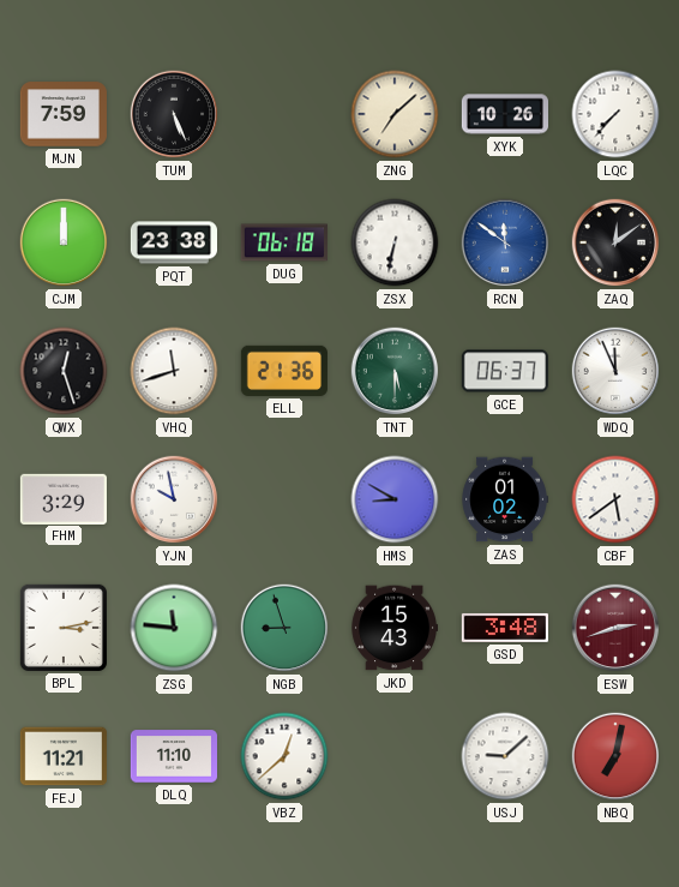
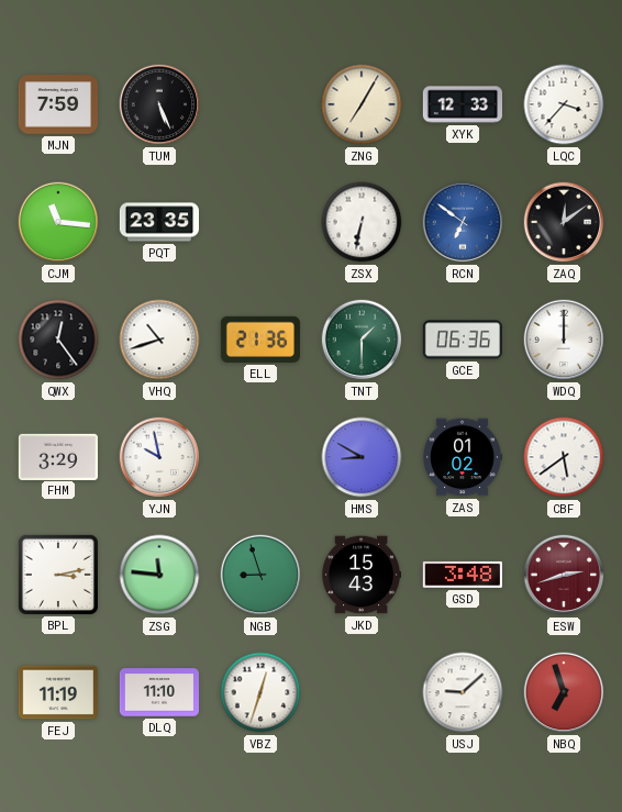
ZNG: 7:08 -> 7:05 (362, 104)
XYK: 10:26 -> 12:33 (462, 104)
LQC: 7:37 -> 3:37 (564, 104)
CJM: 12:00 -> 11:16 (58, 222)
PQT: 23:38 -> 23:35 (158, 222)
DUG: 06:18 -> none (284, 242)
RCN: 11:51 -> 6:51 (463, 222)
QWX: 12:27 -> 12:24 (58, 340)
VHQ: 11:42 -> 10:42 (159, 340)
TNT: 5:30 -> 1:30 (362, 340)
GCE: 06:37 -> 06:36 (463, 340)
WDQ: 11:56 -> 12:00 (564, 340)
FEJ: 11:21 -> 11:19 (57, 692)
VBZ: 12:38 -> 12:33 (260, 692)
NBQ: 7:02 -> 6:57 (564, 692)
